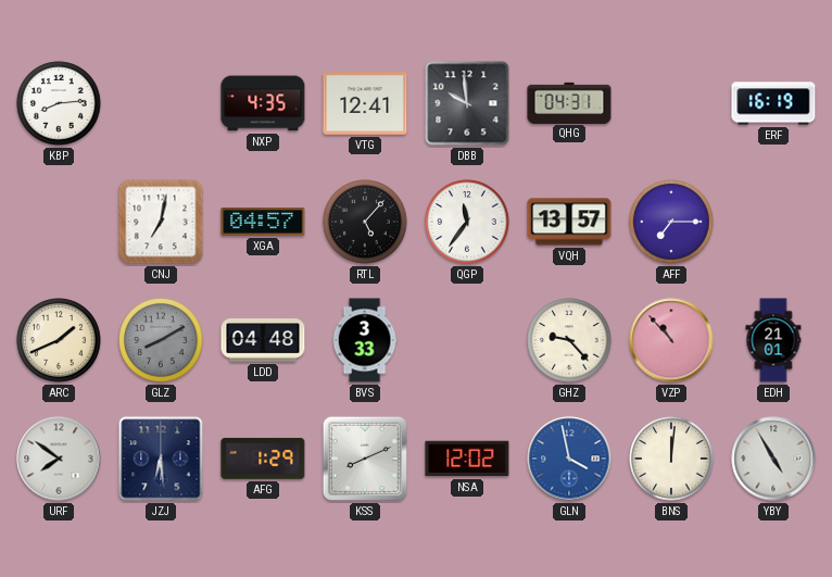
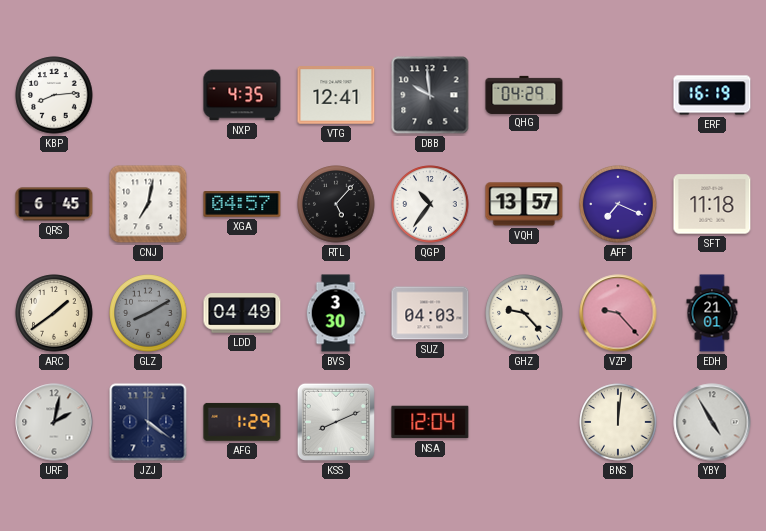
QHG: 04:31 -> 04:29 (524, 94)
QRS: none -> 6:45 (54, 204)
QGP: 11:36 -> 10:36 (430, 204)
AFF: 7:15 -> 7:19 (618, 204)
SFT: none -> 11:18 (712, 204)
ARC: 1:41 -> 1:39 (54, 313)
LDD: 04:48 -> 04:49 (242, 313)
BVS: 3:33 -> 3:30 (336, 313)
SUZ: none -> 04:03 (430, 313)
VZP: 10:53 -> 9:23 (618, 313)
URF: 7:51 -> 2:02 (54, 422)
JZJ: 6:29 -> 4:21 (148, 422)
NSA: 12:02 -> 12:04 (430, 422)
GLN: 3:58 -> none (569, 459)
